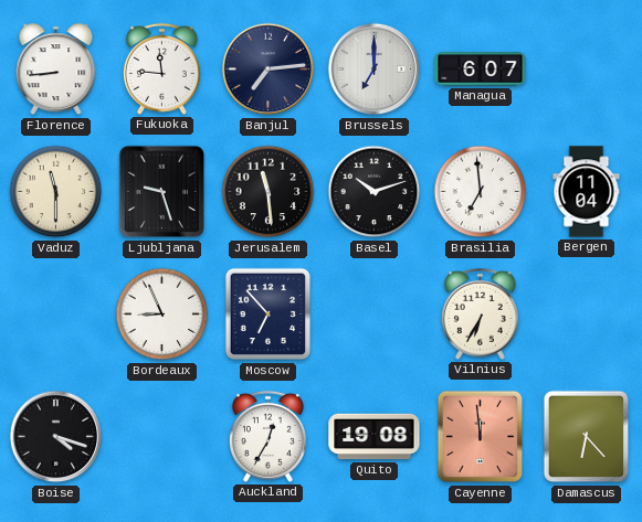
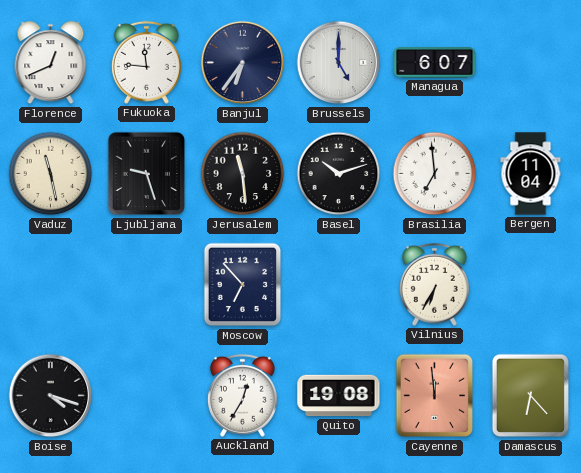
Florence: 8:44 -> 12:41 (51, 63)
Banjul: 7:14 -> 6:36 (243, 63)
Brussels: 7:00 -> 5:00 (339, 63)
Vaduz: 11:30 -> 11:28 (51, 174)
Bordeaux: 8:56 -> none (162, 315)
